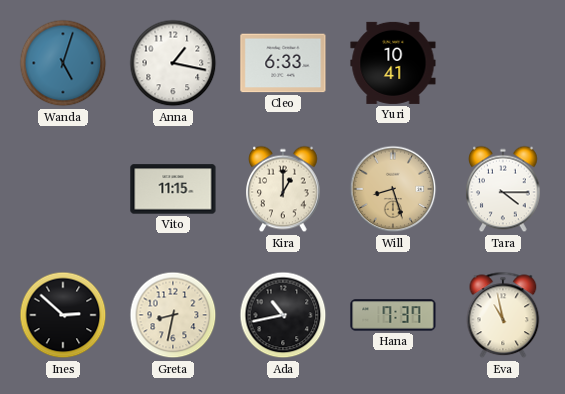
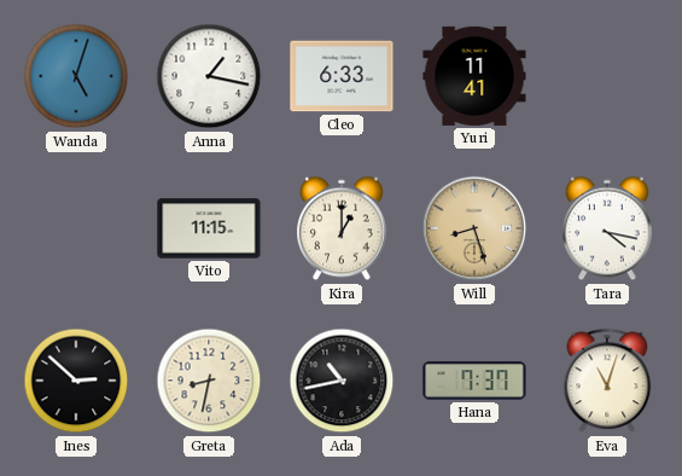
Yuri: 10:41 -> 11:41 (474, 76)
Tara: 4:15 -> 4:17 (608, 228)
Eva: 10:58 -> 11:03 (607, 381)
